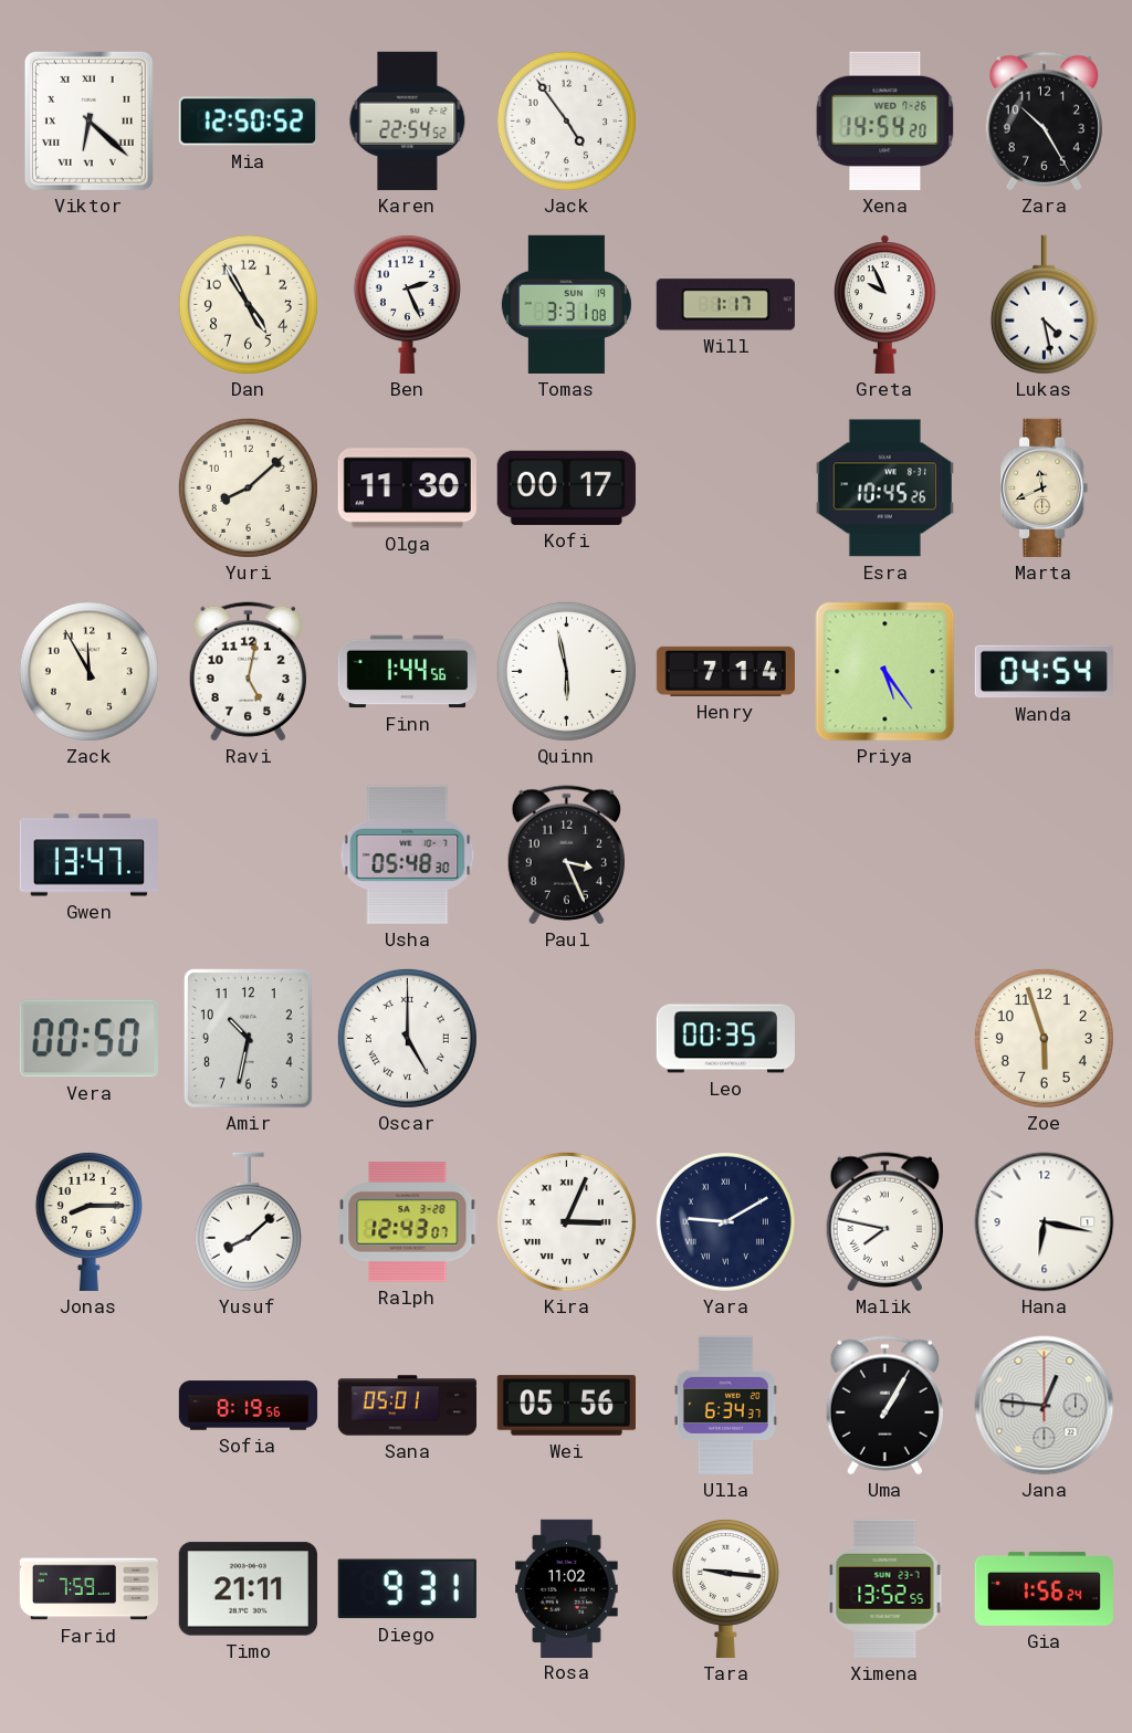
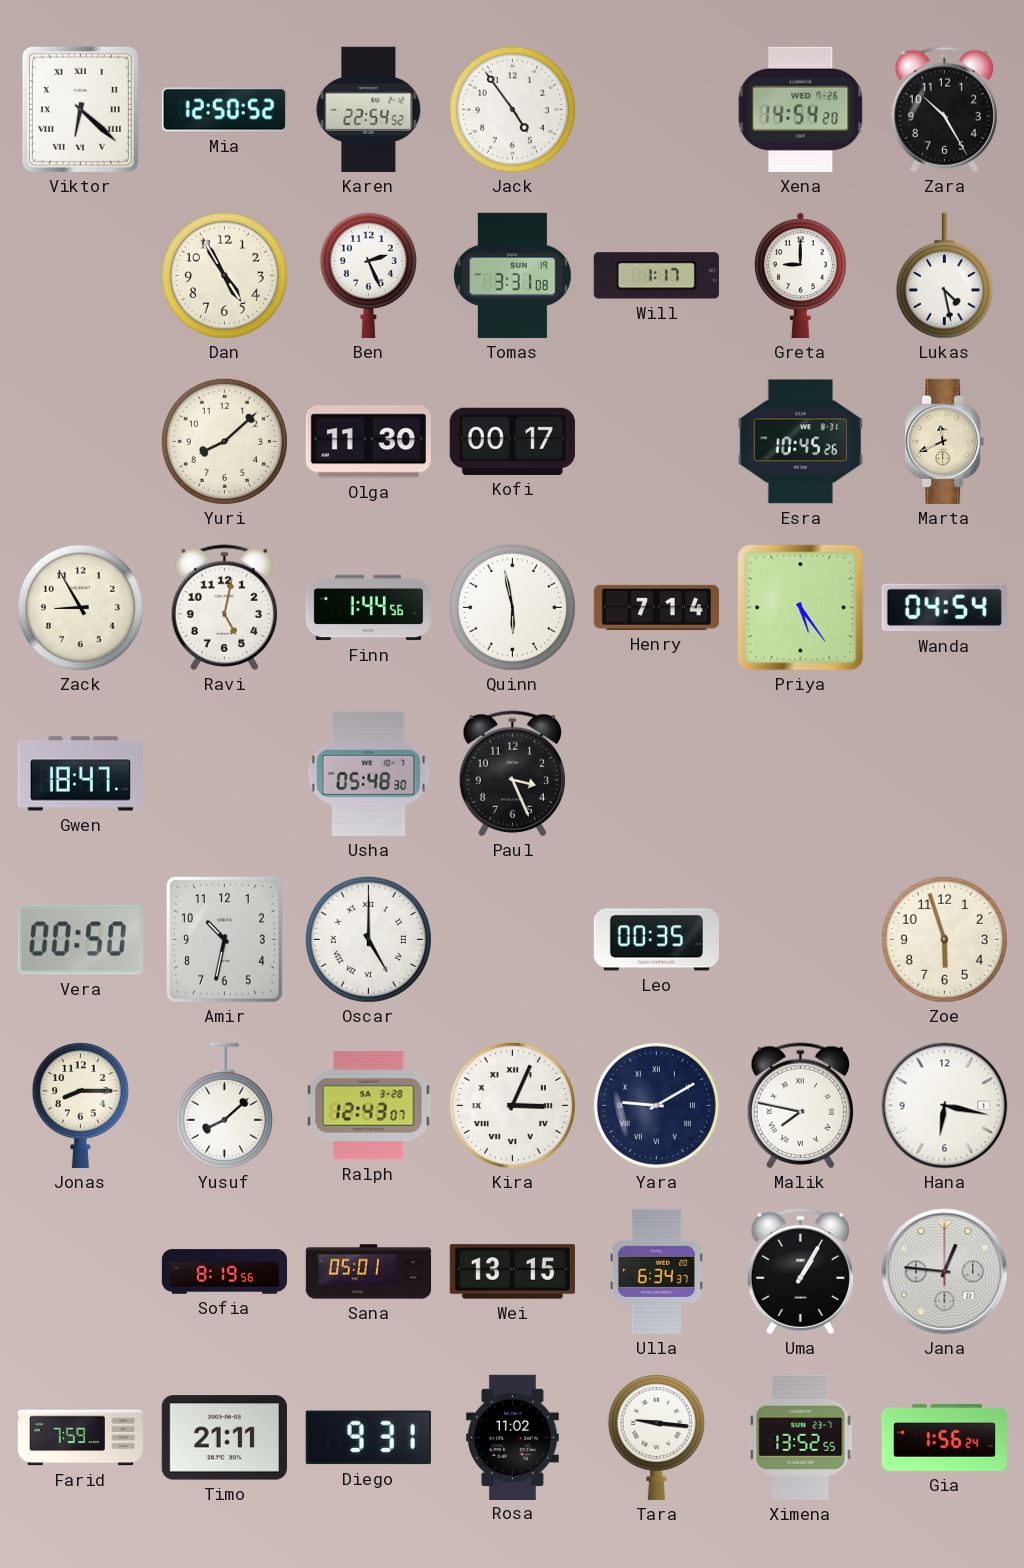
Greta: 9:56 -> 9:00 (801, 275)
Zack: 11:55 -> 8:55 (80, 607)
Gwen: 13:47 -> 18:47 (80, 774)
Wei: 05:56 -> 13:15 (512, 1272)
